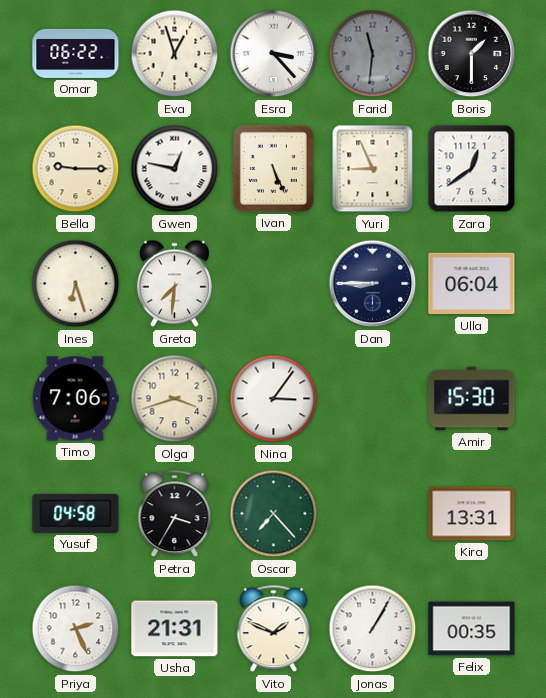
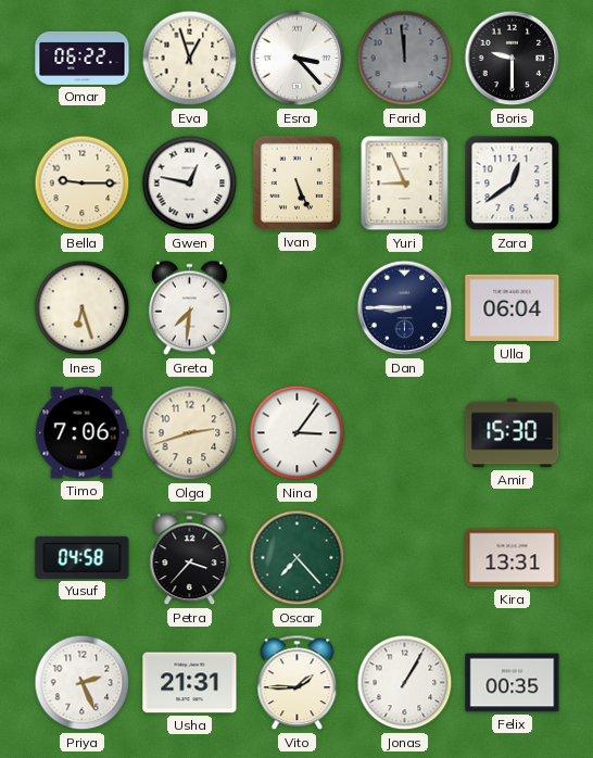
Farid: 11:31 -> 11:59 (405, 59)
Boris: 1:30 -> 9:30 (513, 59)
Olga: 3:42 -> 2:42 (190, 433)
Petra: 3:35 -> 3:37 (190, 558)
Vito: 1:49 -> 1:45 (298, 683)
